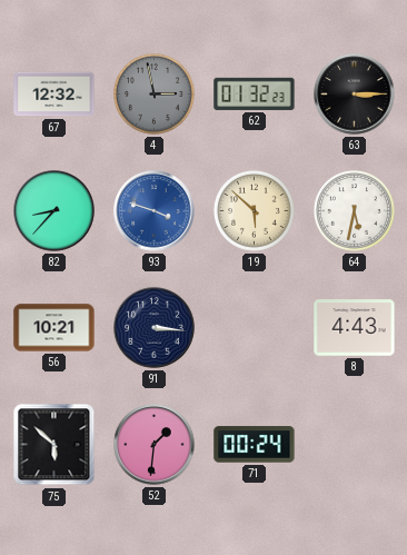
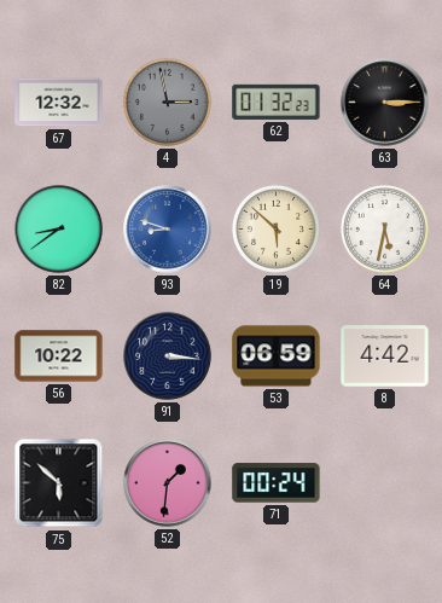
82: 8:37 -> 8:39 (59, 230)
93: 3:48 -> 8:48 (168, 230)
56: 10:21 -> 10:22 (59, 356)
53: none -> 06:59 (277, 356)
8: 4:43 -> 4:42 (385, 356)
